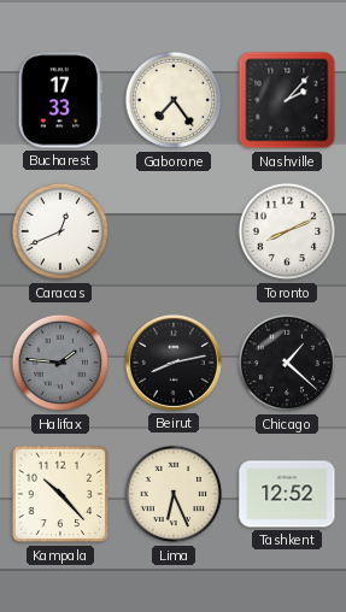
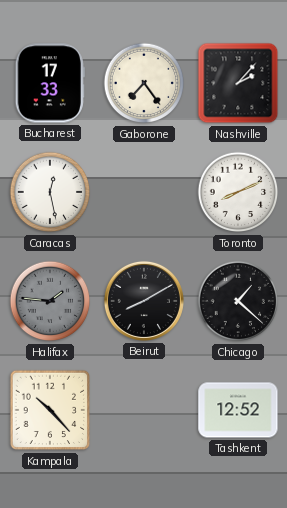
Caracas: 12:41 -> 12:28 (50, 192)
Beirut: 8:13 -> 8:10 (144, 301)
Lima: 6:26 -> none (174, 494)
